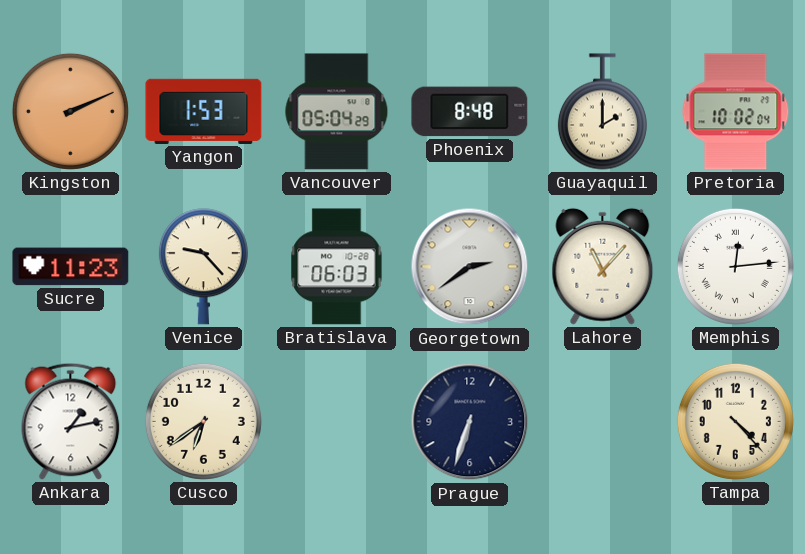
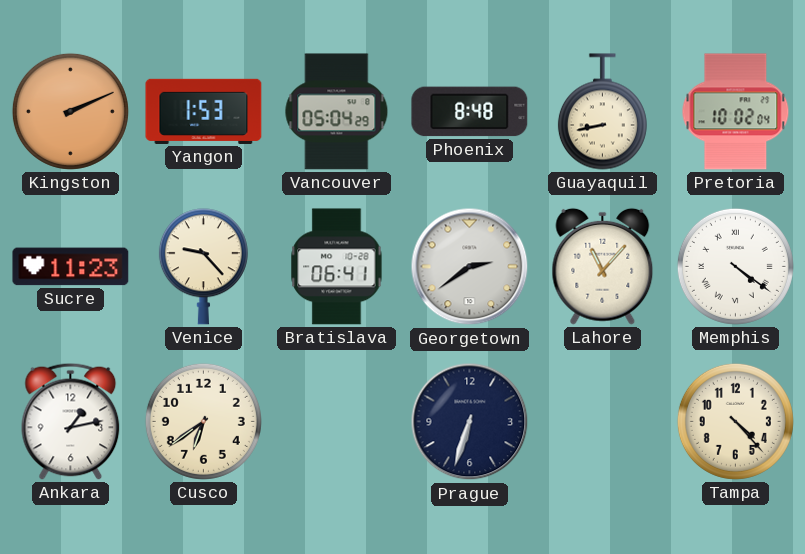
Guayaquil: 2:00 -> 8:43 (602, 112)
Bratislava: 06:03 -> 06:41 (337, 267)
Memphis: 12:14 -> 4:21 (735, 266)
